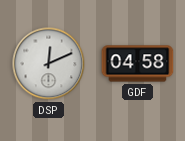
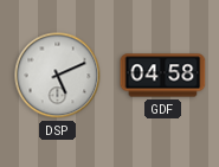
DSP: 12:11 -> 5:11 (58, 76)
